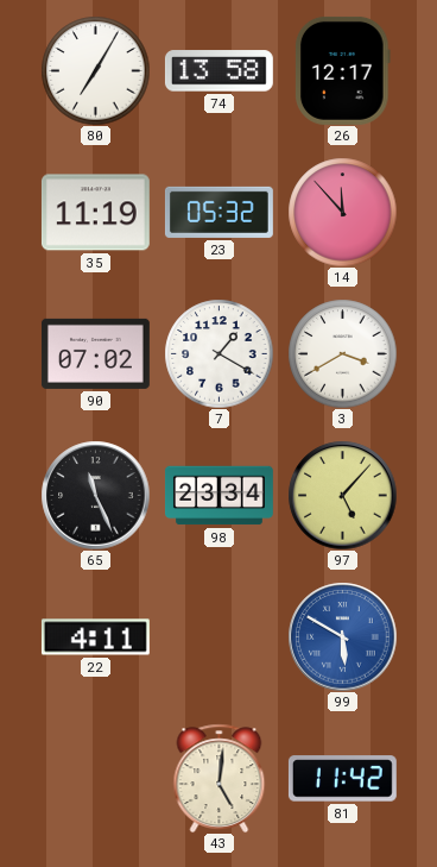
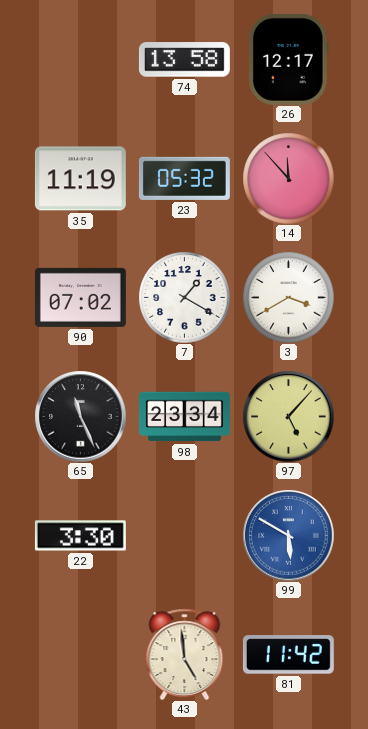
80: 7:05 -> none (95, 70)
22: 4:11 -> 3:30 (80, 536)
43: 5:01 -> 4:59 (185, 654)
